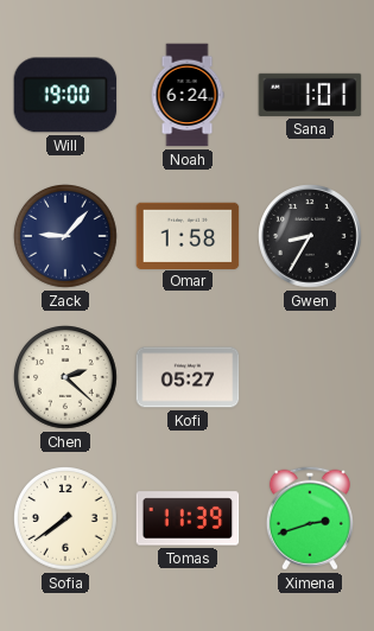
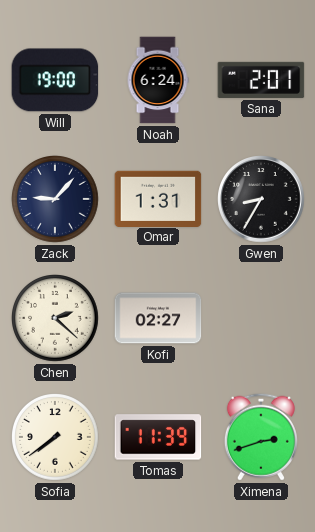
Sana: 1:01 -> 2:01 (261, 80)
Omar: 1:58 -> 1:31 (158, 198)
Kofi: 05:27 -> 02:27 (158, 318)
